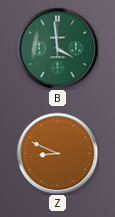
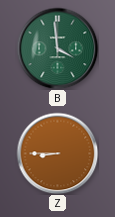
Z: 8:49 -> 8:45 (57, 153)
